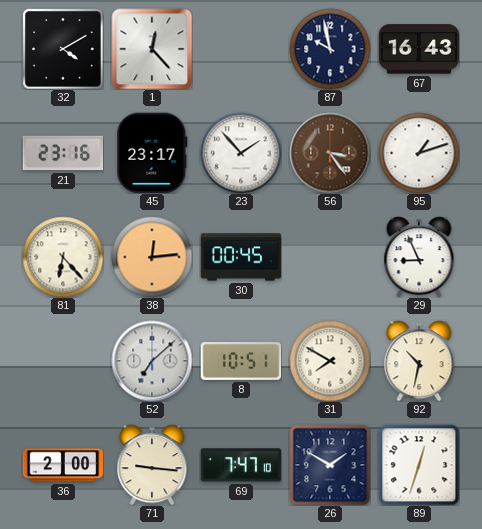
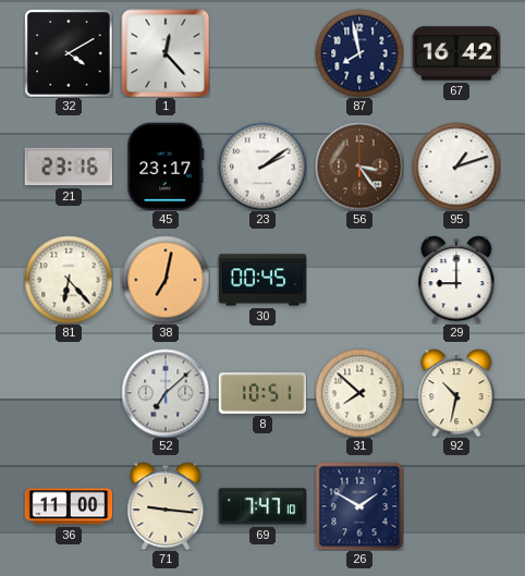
87: 9:58 -> 7:58 (359, 53)
67: 16:43 -> 16:42 (456, 53)
23: 1:53 -> 2:09 (262, 167)
38: 12:14 -> 7:02 (166, 280)
29: 8:56 -> 9:00 (456, 280)
31: 7:50 -> 7:52 (359, 393)
36: 2:00 -> 11:00 (69, 506)
89: 12:33 -> none (419, 465)
